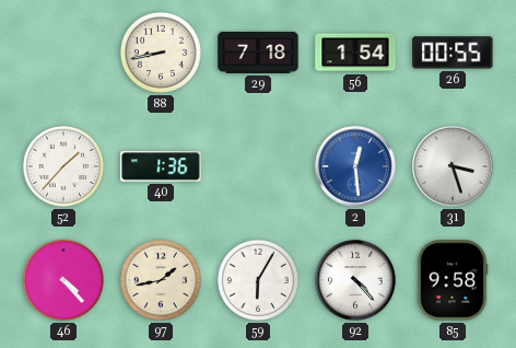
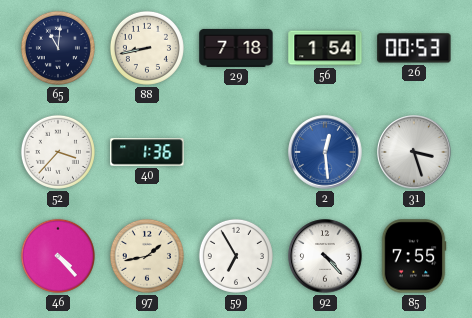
65: none -> 11:01 (58, 48)
26: 00:55 -> 00:53 (414, 48)
52: 1:37 -> 3:37 (58, 152)
59: 6:05 -> 6:55 (236, 256)
85: 9:58 -> 7:55 (414, 256)
